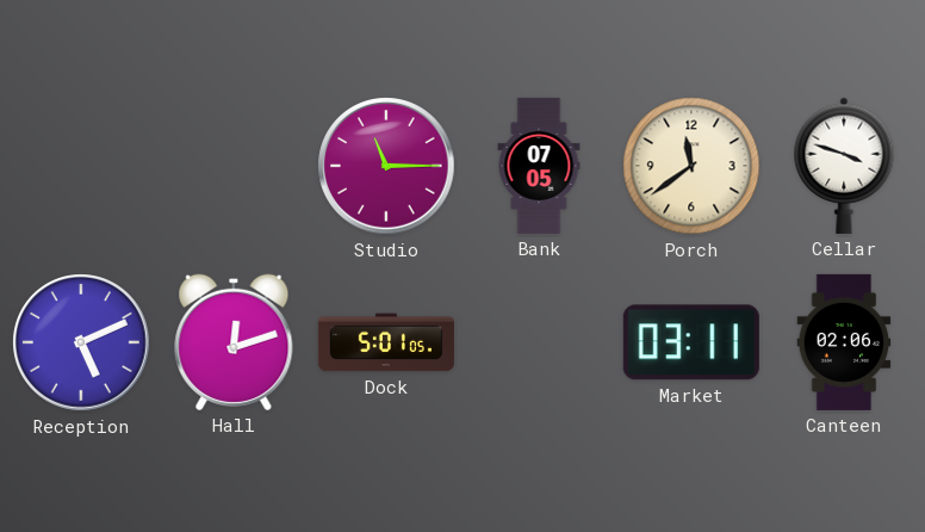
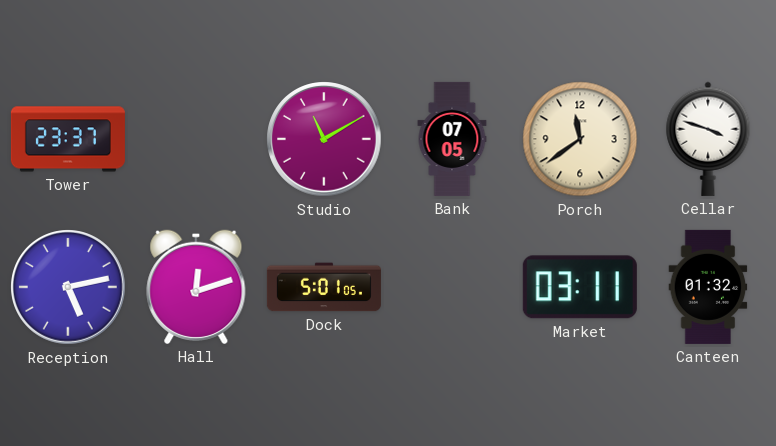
Tower: none -> 23:37 (68, 139)
Studio: 11:15 -> 11:10 (324, 139)
Reception: 5:11 -> 5:13 (68, 287)
Canteen: 02:06 -> 01:32 (708, 287)
